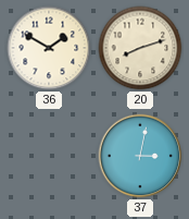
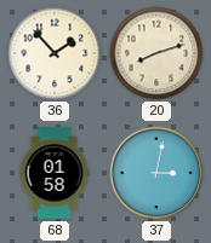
36: 1:50 -> 1:53 (55, 53)
68: none -> 01:58 (55, 173)
